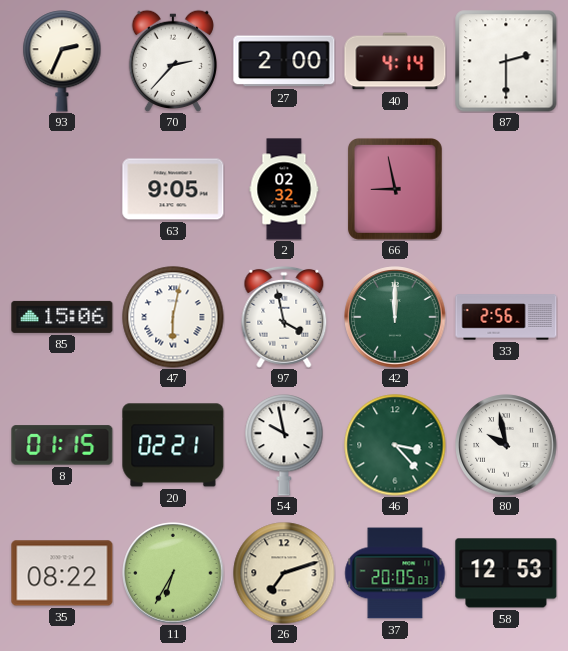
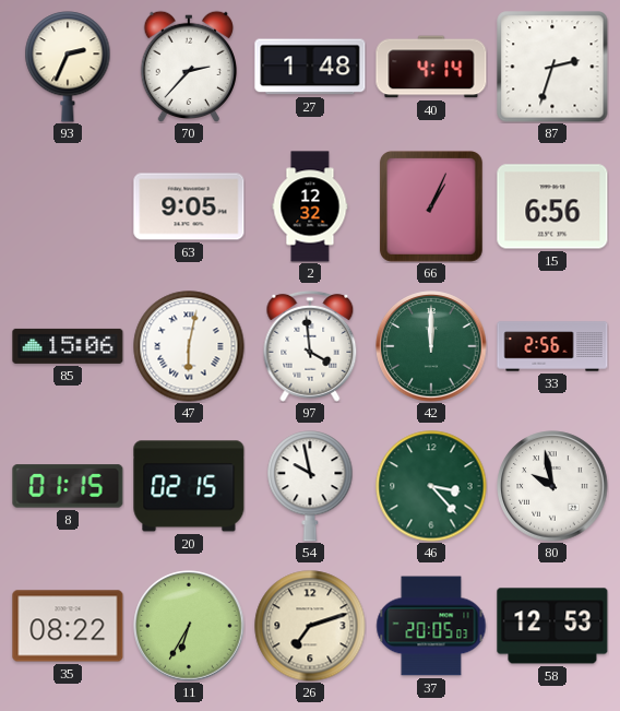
27: 2:00 -> 1:48 (310, 67)
87: 2:30 -> 2:33 (552, 67)
2: 02:32 -> 12:32 (310, 206)
66: 8:58 -> 1:04 (431, 206)
15: none -> 6:56 (552, 206)
97: 3:58 -> 3:59 (310, 346)
20: 02:21 -> 02:15 (189, 486)
